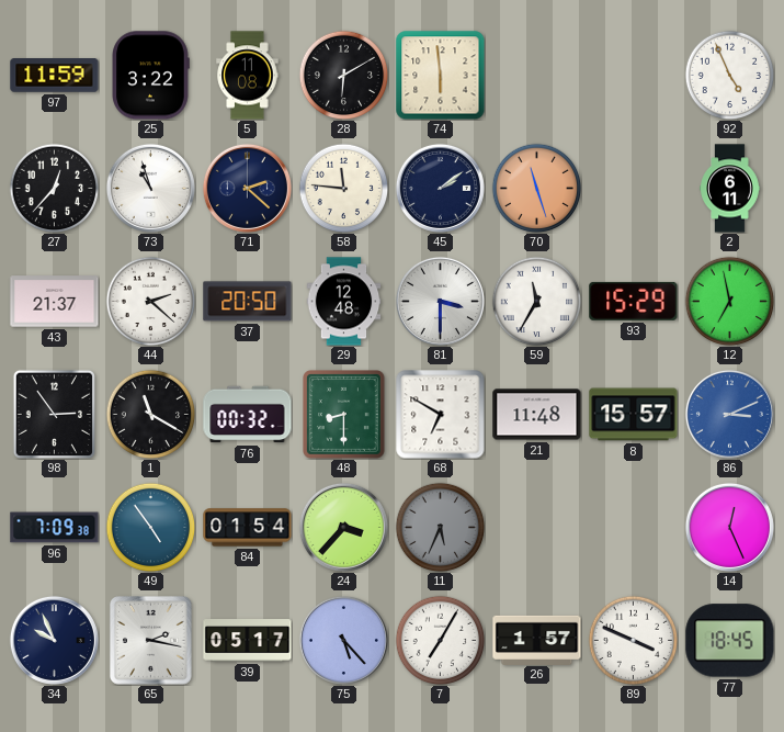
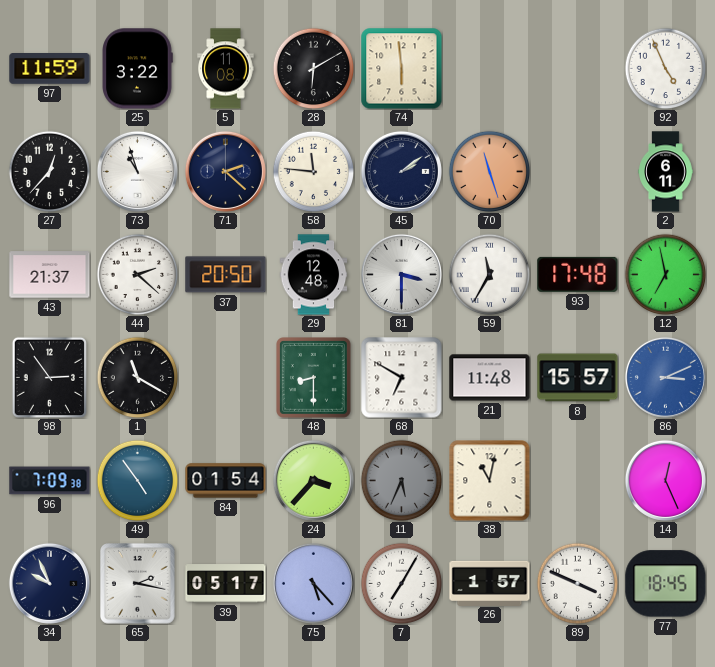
93: 15:29 -> 17:48 (578, 274)
76: 00:32 -> none (248, 415)
38: none -> 11:02 (490, 481)
